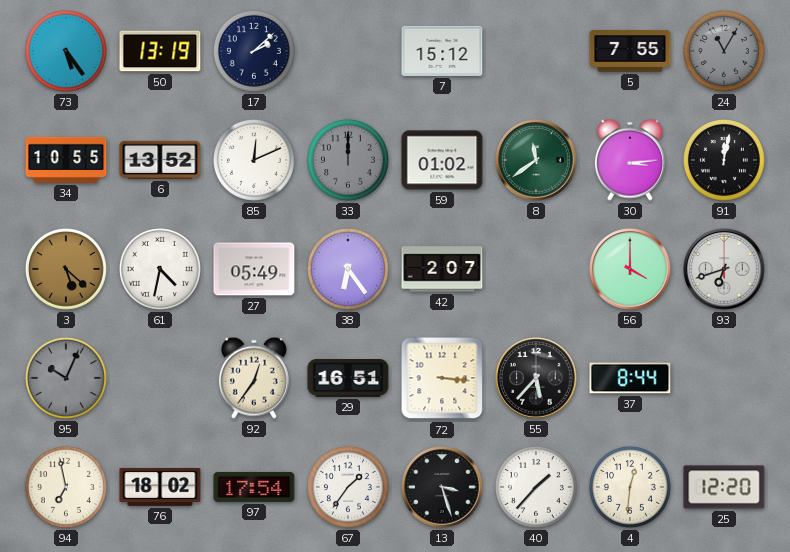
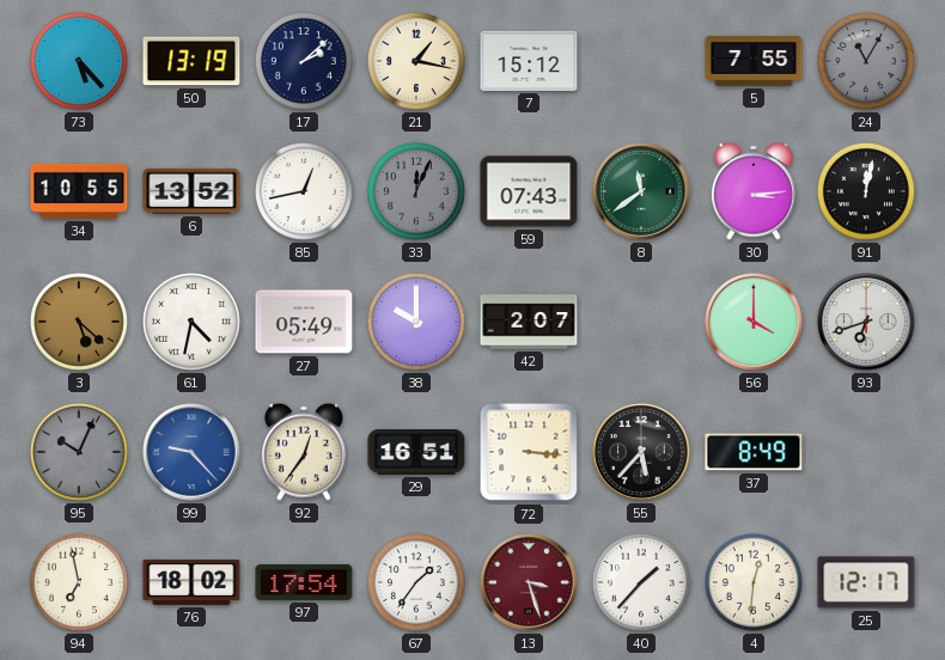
73: 5:24 -> 5:23 (79, 61)
21: none -> 1:17 (416, 61)
85: 12:11 -> 12:43 (304, 191)
33: 12:00 -> 12:04 (416, 191)
59: 01:02 -> 07:43 (529, 191)
38: 6:24 -> 10:00 (416, 322)
99: none -> 9:23 (191, 452)
37: 8:44 -> 8:49 (754, 452)
13 dial: black -> burgundy (529, 582)
25: 12:20 -> 12:17 (866, 582)
